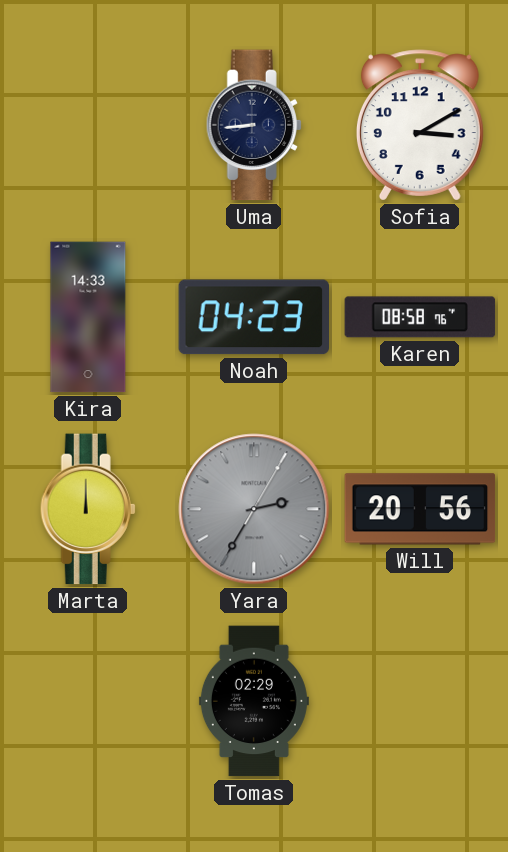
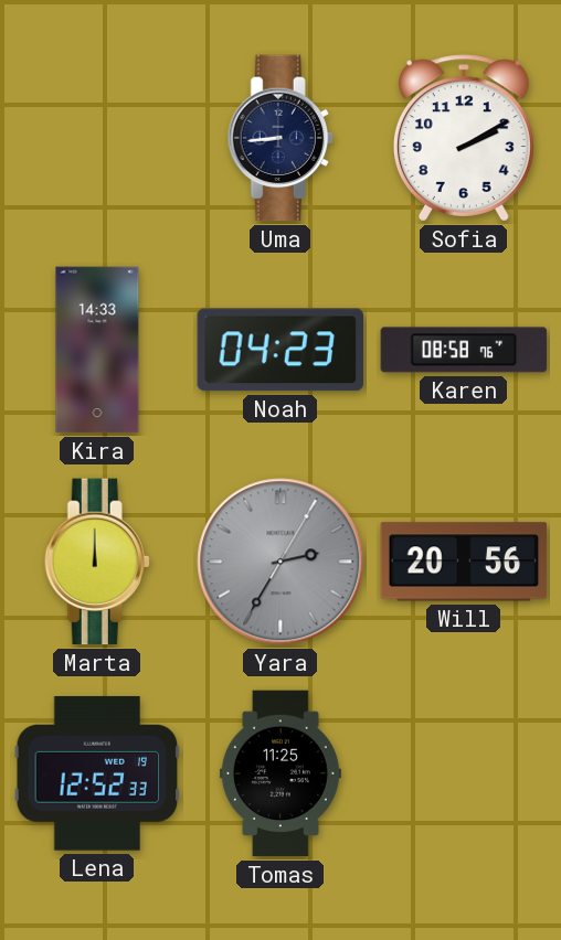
Sofia: 3:10 -> 2:10 (464, 138)
Lena: none -> 12:52 (97, 773)
Tomas: 02:29 -> 11:25 (280, 773)
